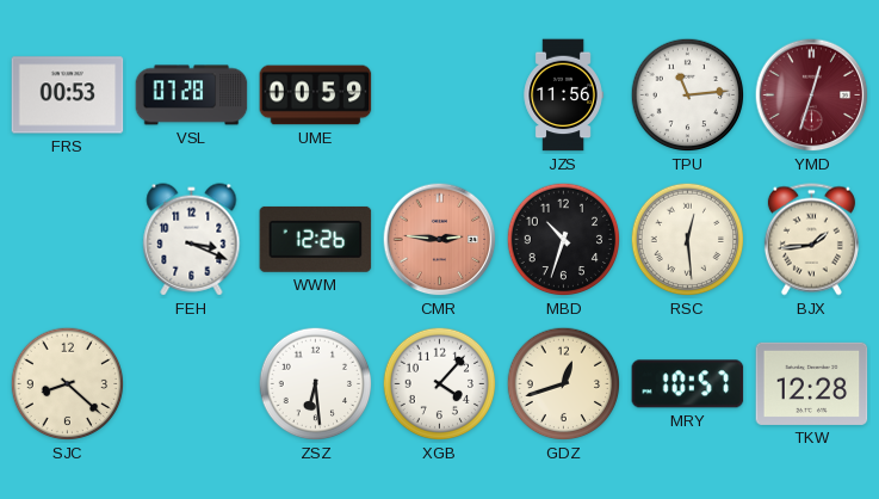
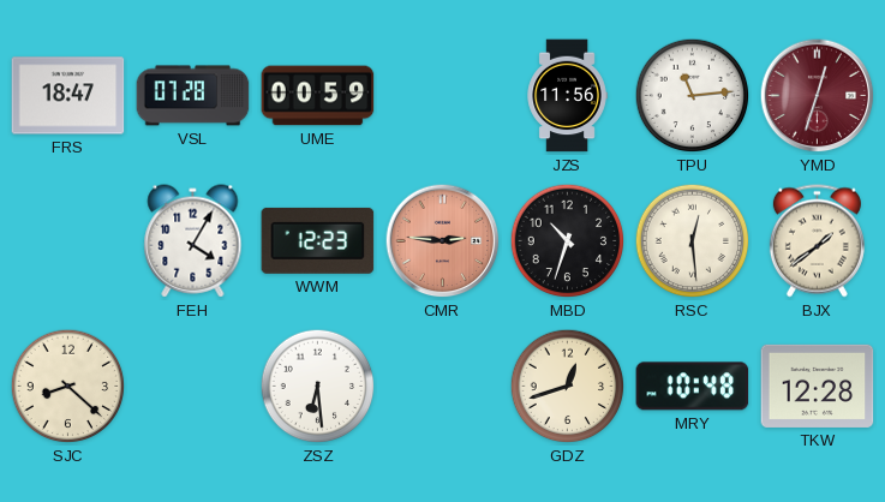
FRS: 00:53 -> 18:47 (68, 96)
FEH: 3:19 -> 4:05 (193, 241)
WWM: 12:26 -> 12:23 (318, 240)
BJX: 1:44 -> 1:39 (817, 241)
XGB: 4:07 -> none (440, 384)
MRY: 10:57 -> 10:48 (693, 387)
